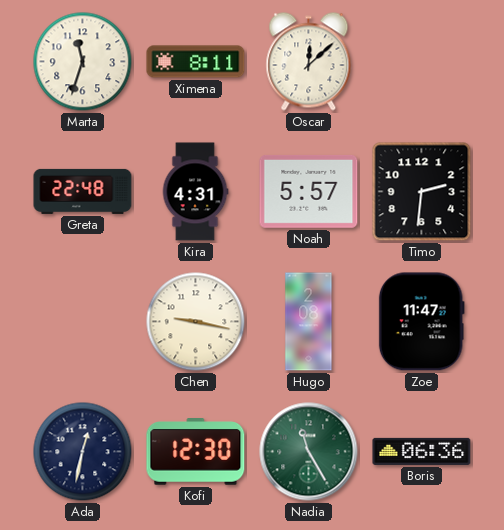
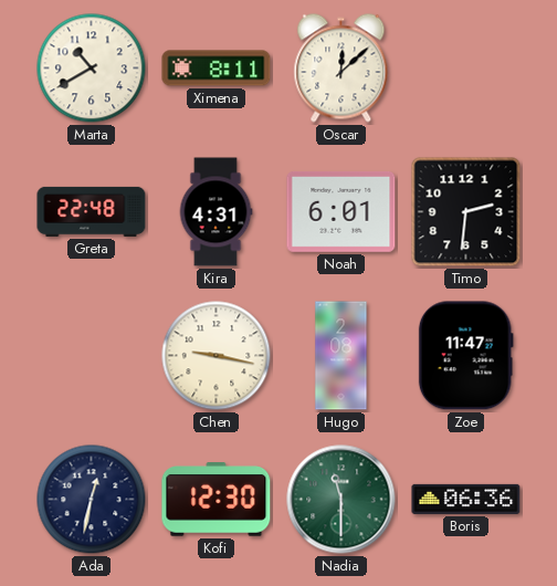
Marta: 11:33 -> 10:40 (92, 69)
Noah: 5:57 -> 6:01 (341, 211)
Nadia: 11:25 -> 11:30 (341, 500)
